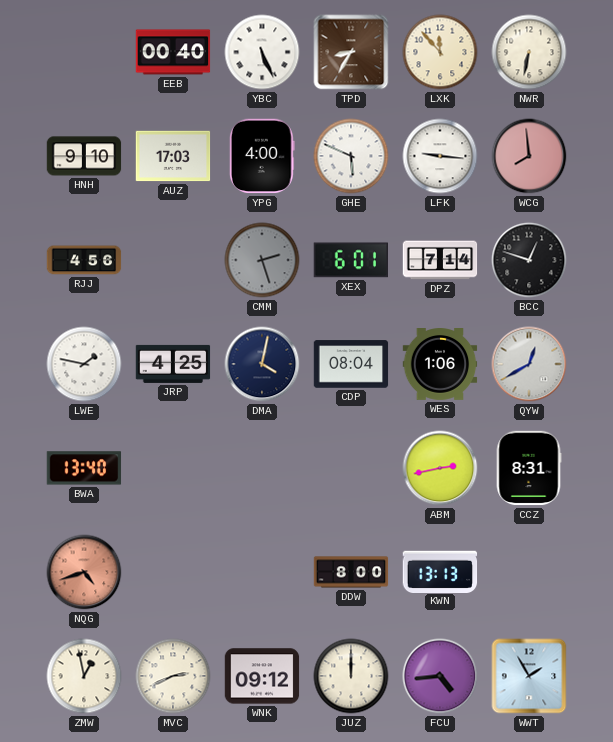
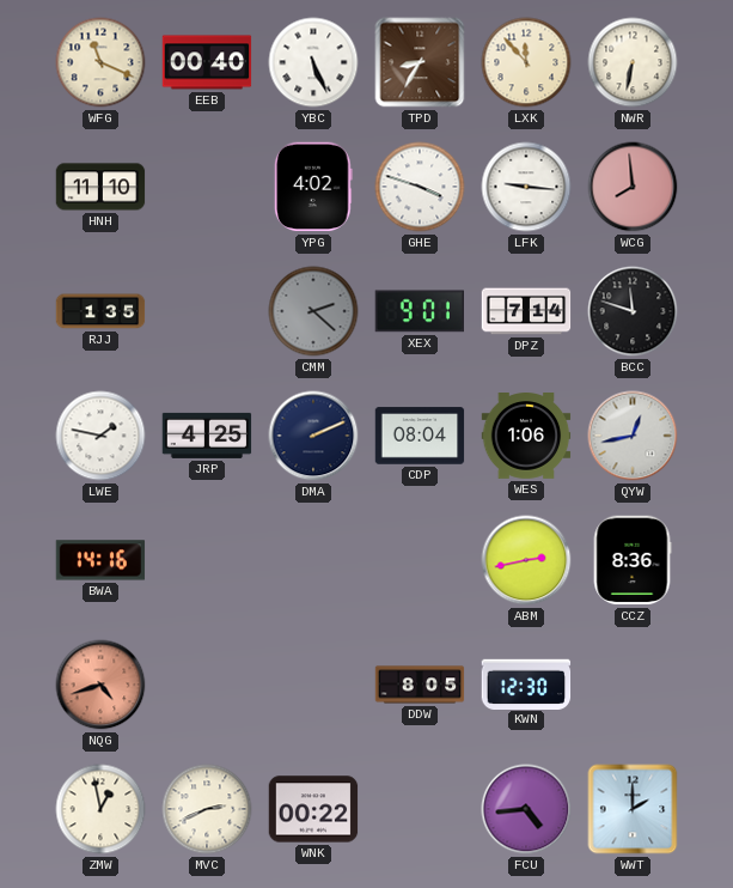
WFG: none -> 11:19 (100, 62)
HNH: 9:10 -> 11:10 (100, 187)
AUZ: 17:03 -> none (173, 156)
YPG: 4:00 -> 4:02 (313, 187)
GHE: 5:49 -> 3:48 (420, 187)
RJJ: 4:56 -> 1:35 (100, 311)
CMM: 2:27 -> 2:22 (313, 311)
XEX: 6:01 -> 9:01 (419, 311)
BCC: 12:48 -> 11:48 (633, 311)
DMA: 4:02 -> 2:11 (313, 436)
QYW: 12:40 -> 12:43 (633, 436)
BWA: 13:40 -> 14:16 (100, 560)
CCZ: 8:31 -> 8:36 (633, 560)
DDW: 8:00 -> 8:05 (420, 685)
KWN: 13:13 -> 12:30 (526, 683)
WNK: 09:12 -> 00:22 (313, 809)
JUZ: 12:00 -> none (351, 676)
WWT: 1:55 -> 2:00 (633, 809)
